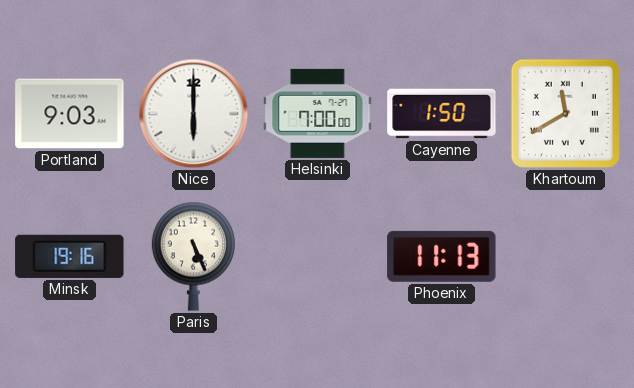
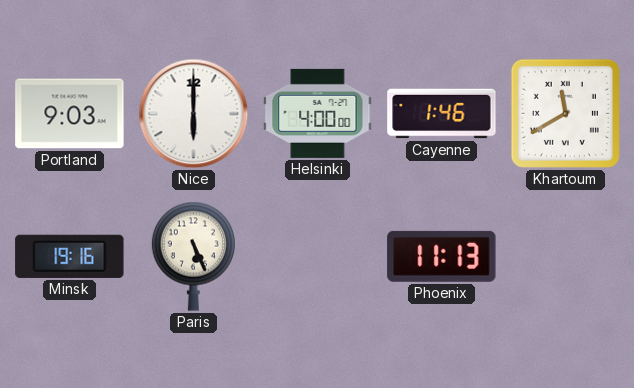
Helsinki: 7:00 -> 4:00 (318, 113)
Cayenne: 1:50 -> 1:46 (442, 114)
